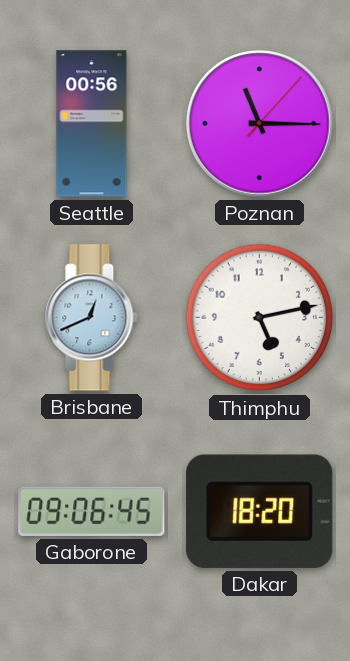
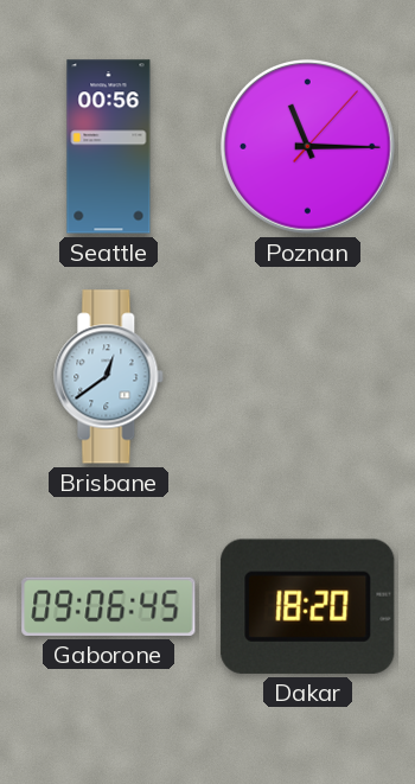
Brisbane: 12:41 -> 12:39 (109, 377)
Thimphu: 5:13 -> none (260, 318)
